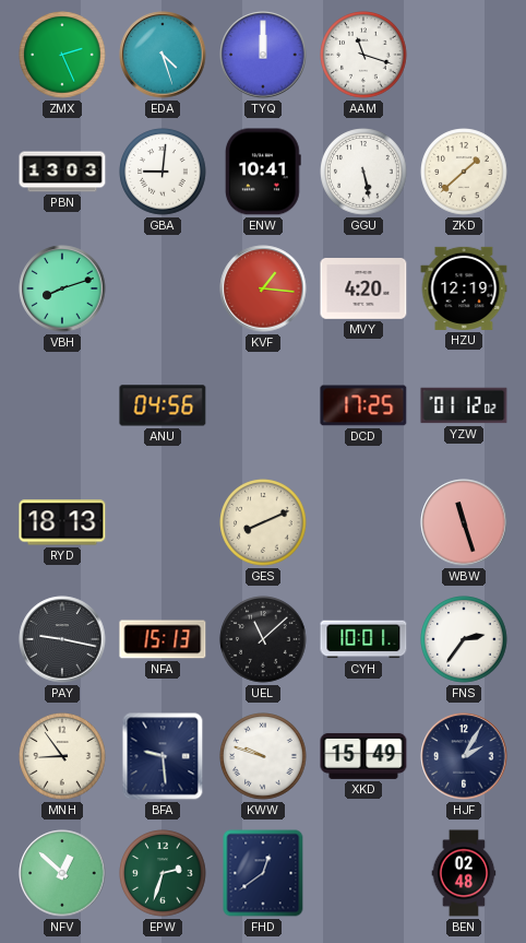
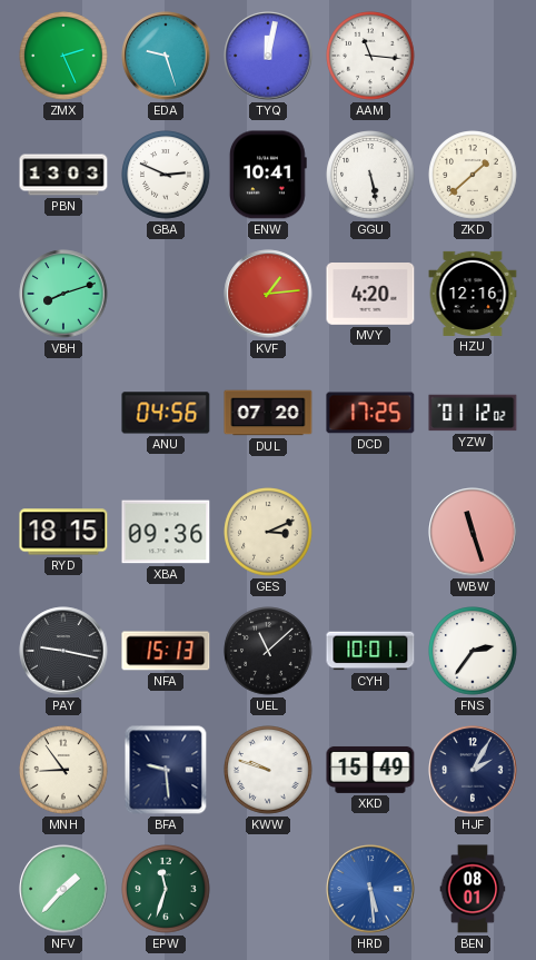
EDA: 4:27 -> 9:27 (166, 56)
TYQ: 12:00 -> 12:02 (268, 56)
AAM: 11:18 -> 11:16 (370, 56)
GBA: 9:01 -> 2:49 (166, 175)
KVF: 1:16 -> 1:14 (268, 294)
HZU: 12:19 -> 12:16 (473, 294)
DUL: none -> 07:20 (268, 413)
RYD: 18:13 -> 18:15 (63, 532)
XBA: none -> 09:36 (166, 532)
GES: 8:11 -> 3:11 (268, 532)
NFV: 12:52 -> 1:37 (63, 889)
EPW: 2:33 -> 11:33 (166, 889)
FHD: 12:39 -> none (263, 873)
HRD: none -> 5:29 (370, 889)
BEN: 02:48 -> 08:01 (473, 889)
